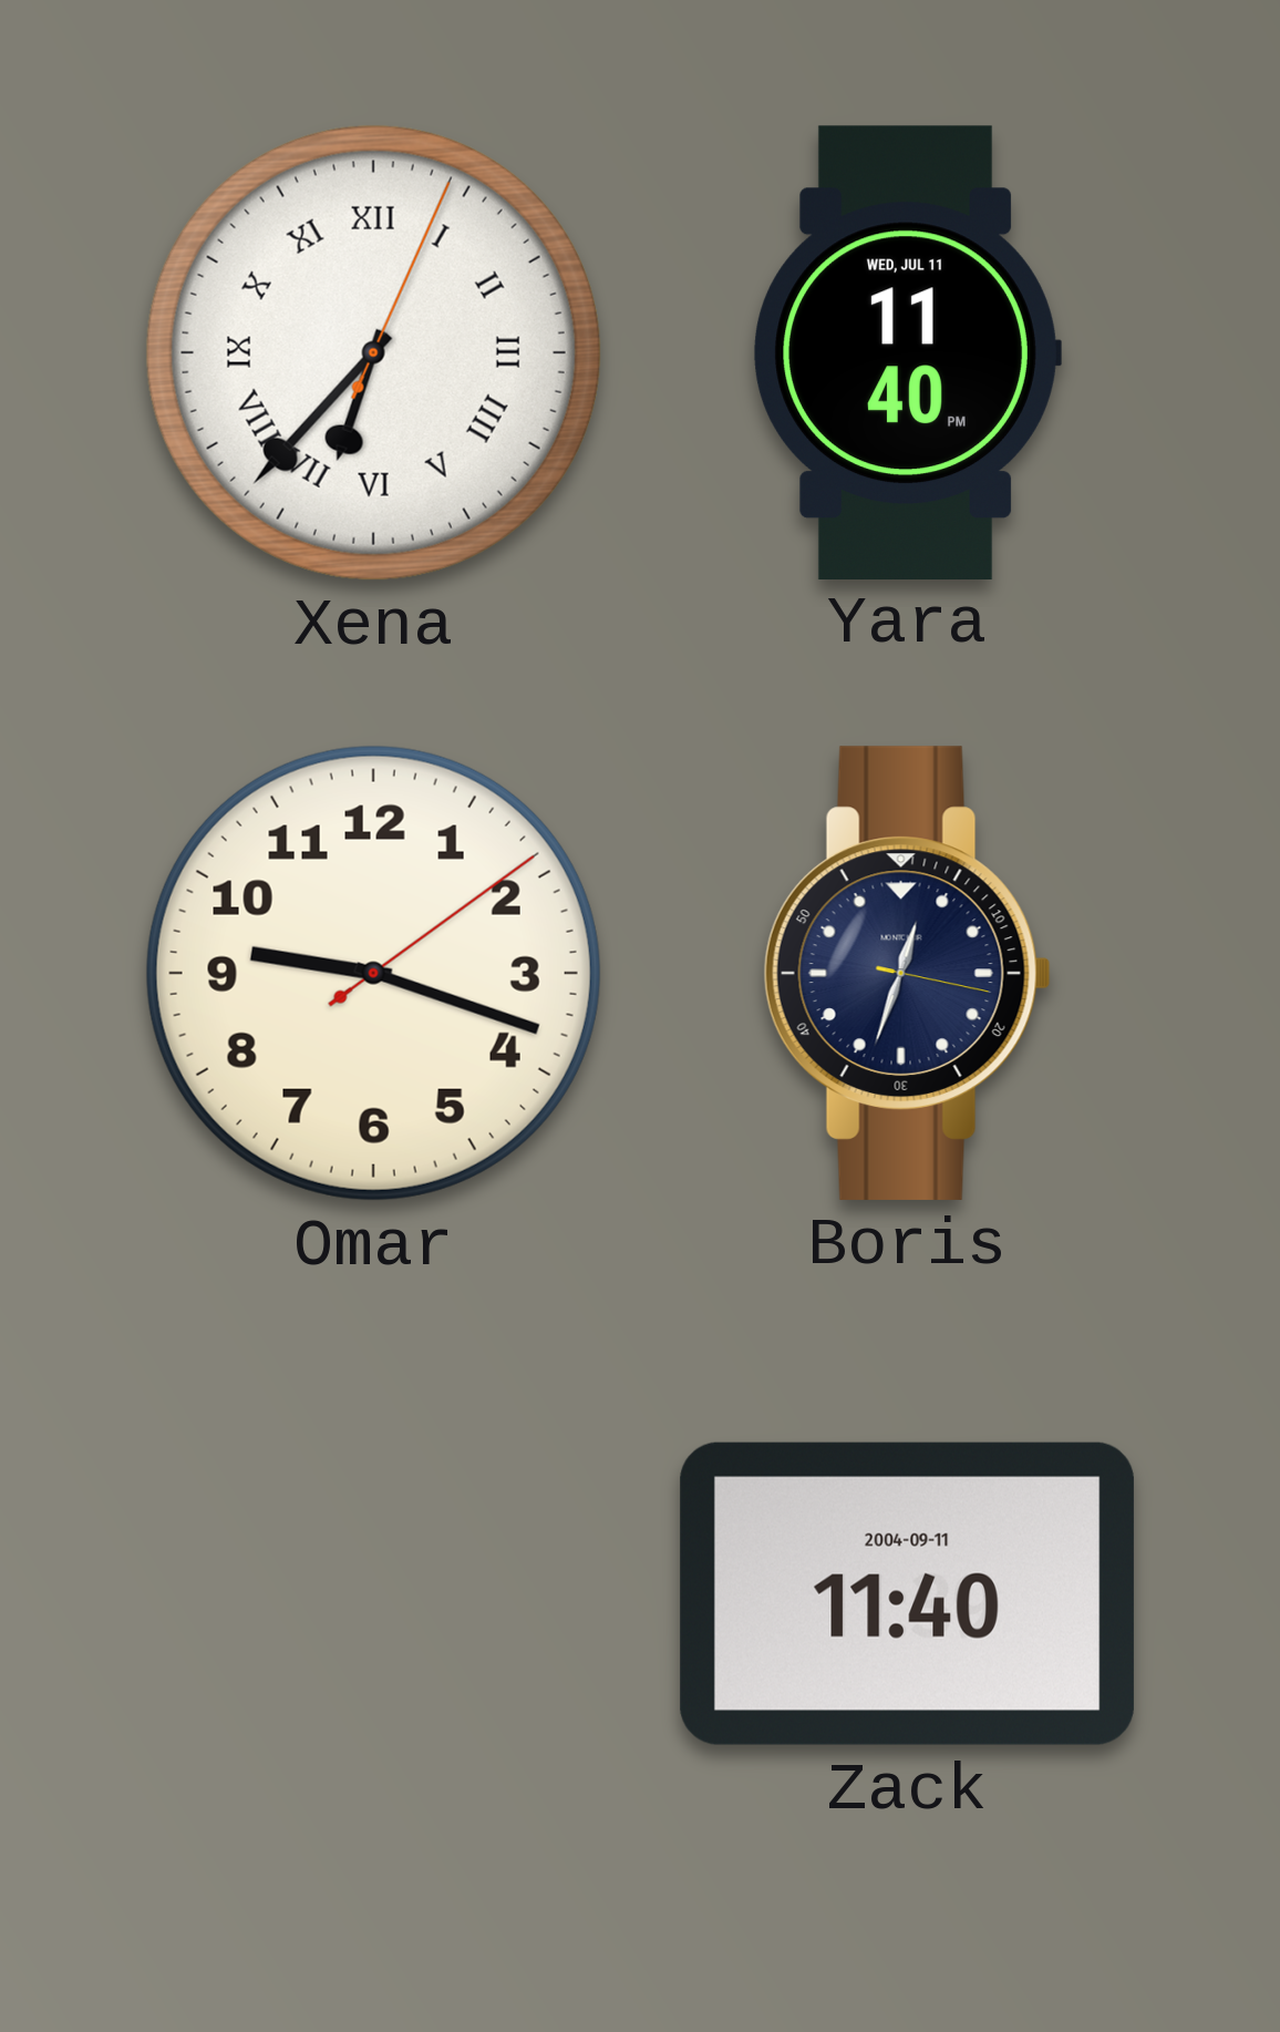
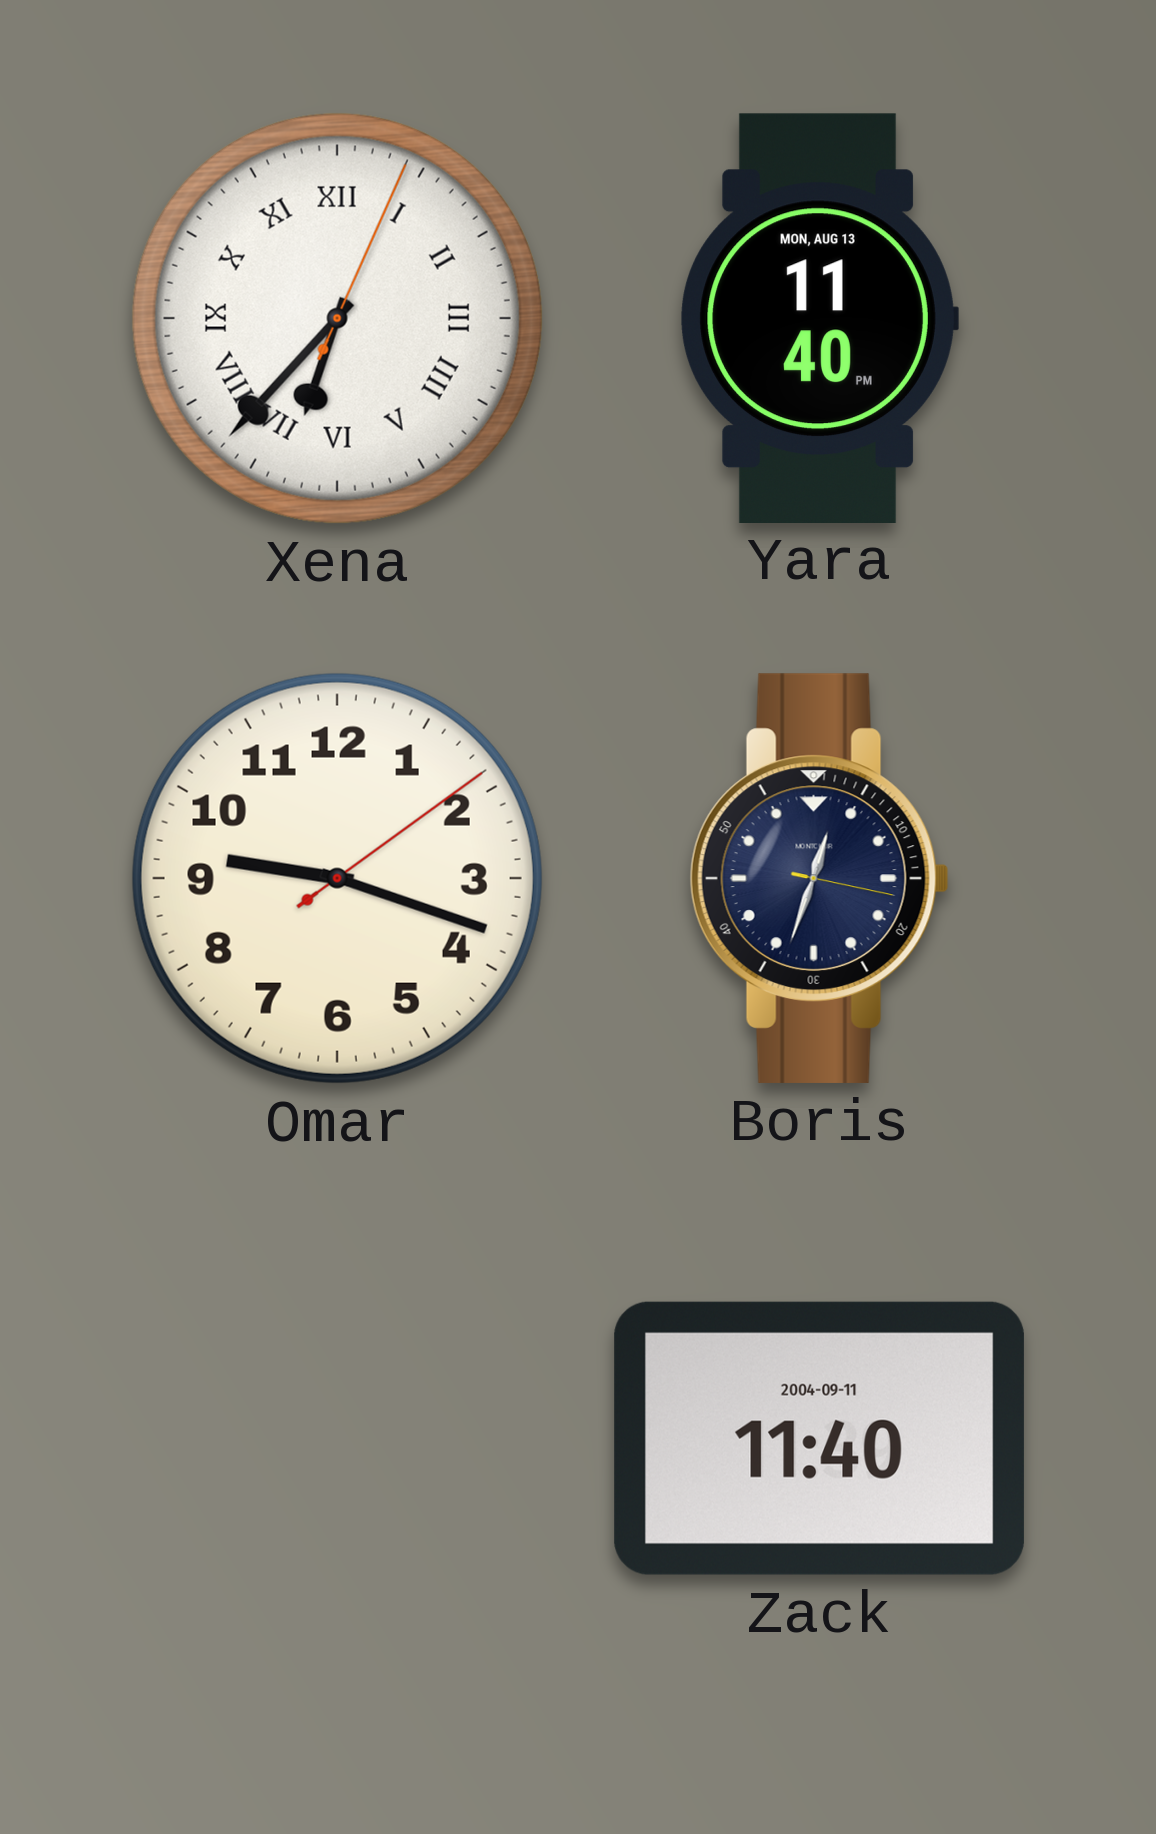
Yara date: WED, JUL 11 -> MON, AUG 13 (819, 318)
